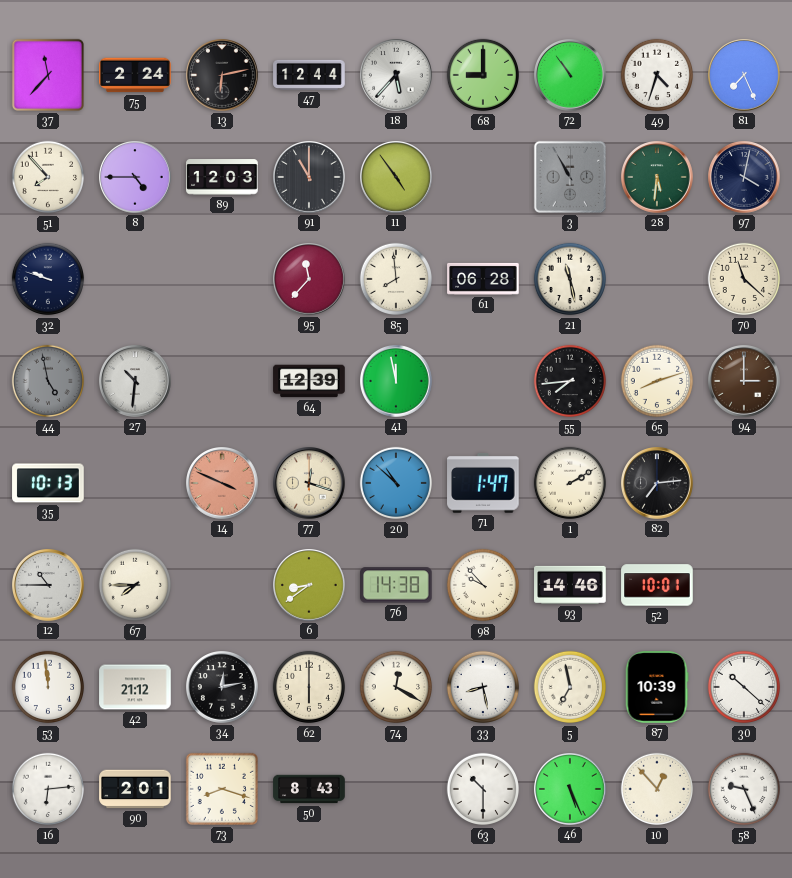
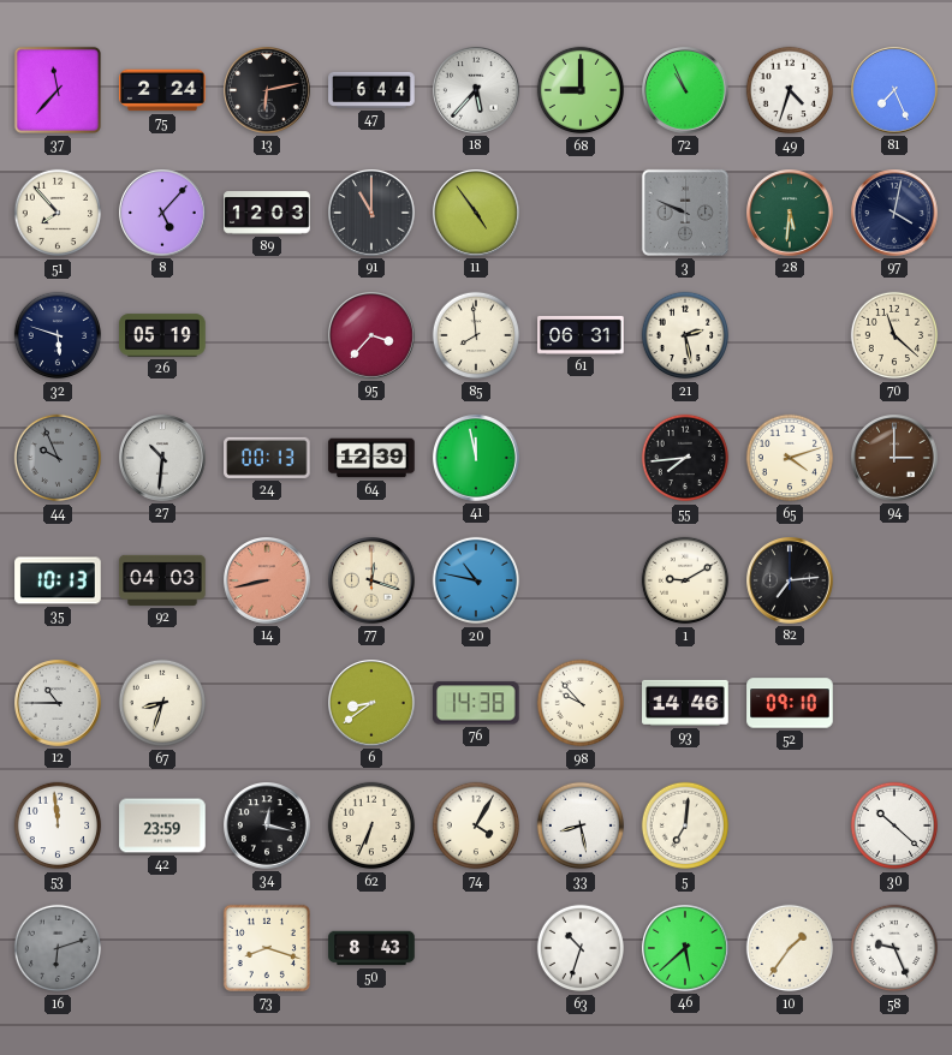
47: 12:44 -> 6:44 (371, 90)
72: 10:54 -> 10:56 (686, 91)
8: 4:45 -> 5:07 (163, 214)
3: 10:55 -> 9:49 (685, 213)
32: 9:48 -> 5:48 (58, 335)
26: none -> 05:19 (162, 335)
95: 11:37 -> 3:37 (373, 336)
61: 06:28 -> 06:31 (581, 335)
21: 11:28 -> 2:28 (685, 335)
44: 4:58 -> 9:56 (58, 458)
24: none -> 00:13 (267, 458)
65: 8:12 -> 4:12 (790, 458)
92: none -> 04:03 (162, 580)
14: 3:49 -> 8:43 (268, 582)
20: 10:52 -> 10:47 (476, 580)
71: 1:47 -> none (483, 484)
1: 2:10 -> 9:10 (685, 580)
67: 7:45 -> 8:33 (162, 703)
52: 10:01 -> 09:10 (790, 703)
42: 21:12 -> 23:59 (162, 825)
34: 12:13 -> 12:17 (268, 827)
62: 6:00 -> 6:34 (371, 825)
74: 12:20 -> 4:05 (476, 825)
5: 6:58 -> 7:01 (685, 825)
87: 10:39 -> none (657, 687)
16: 6:14 -> 6:12 (58, 948)
16 dial: white -> grey (58, 948)
90: 2:01 -> none (135, 789)
63: 10:30 -> 10:33 (581, 948)
46: 5:26 -> 5:38 (686, 949)
10: 12:53 -> 1:36 (790, 948)
